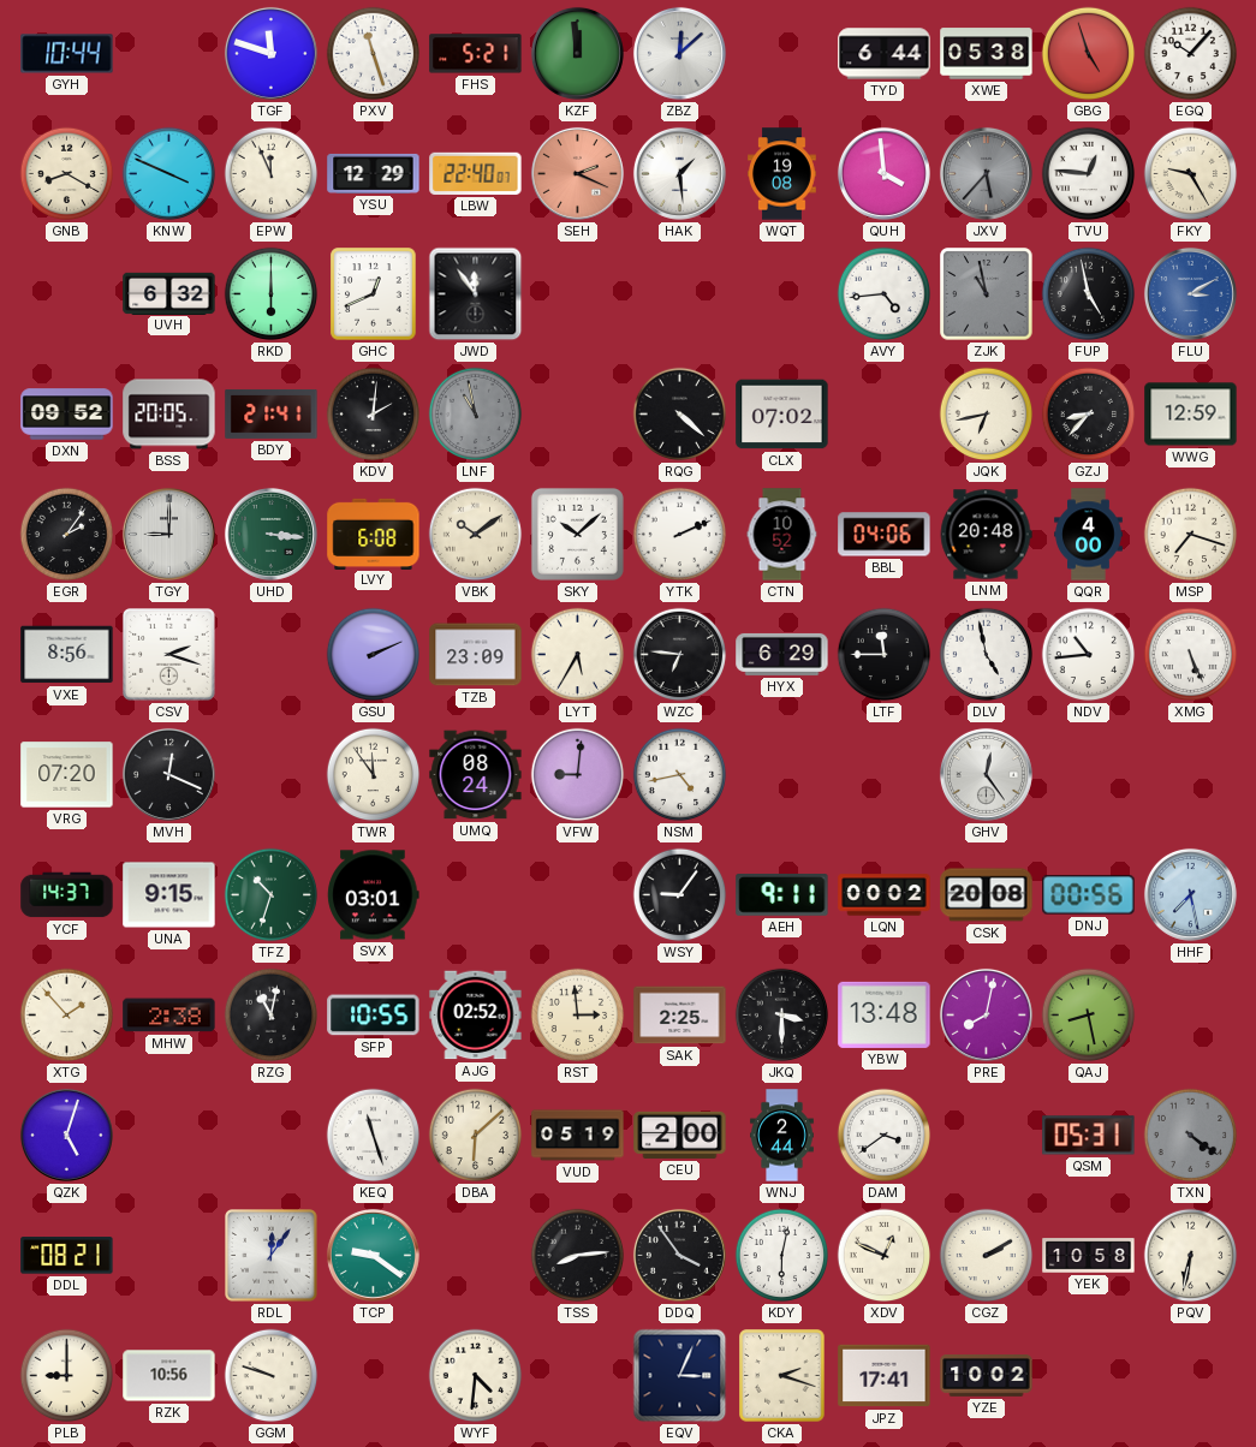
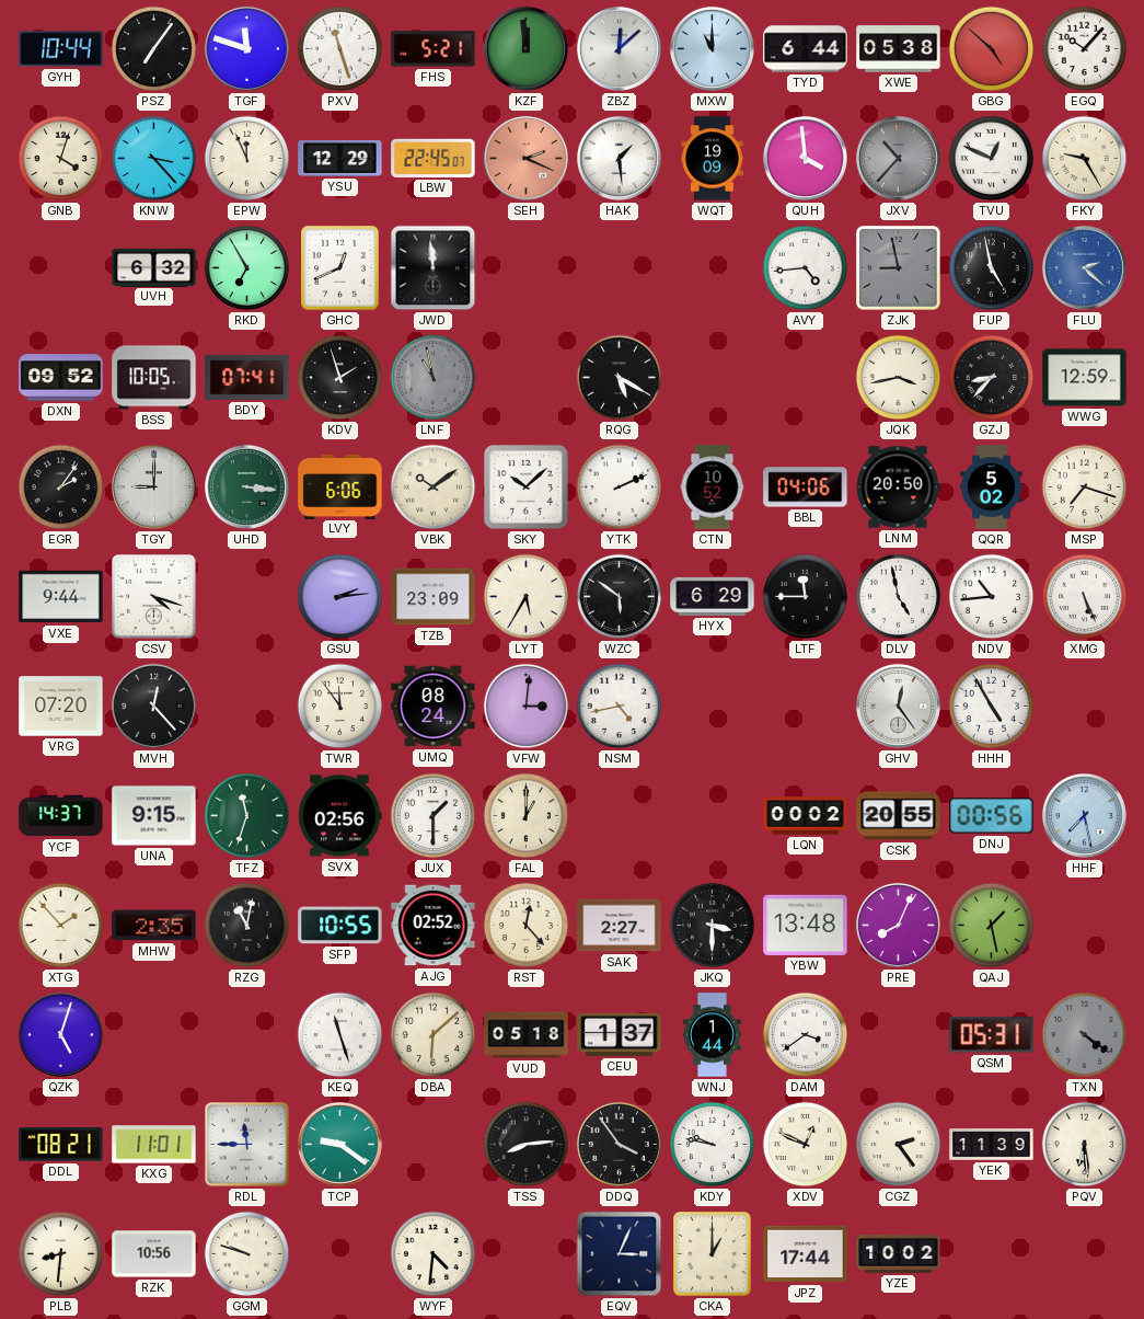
PSZ: none -> 7:06 (154, 49)
MXW: none -> 11:00 (712, 48)
GBG: 4:57 -> 4:52 (992, 49)
GNB: 8:20 -> 4:03 (61, 159)
KNW: 3:49 -> 3:23 (154, 159)
LBW: 22:40 -> 22:45 (434, 158)
WQT: 19:08 -> 19:09 (713, 159)
JXV: 5:37 -> 10:37 (898, 158)
TVU: 12:46 -> 12:49 (992, 159)
RKD: 6:00 -> 6:55 (247, 268)
JWD: 11:54 -> 11:59 (434, 268)
ZJK: 10:58 -> 8:58 (899, 268)
FLU: 3:10 -> 2:22 (1084, 267)
BSS: 20:05 -> 10:05 (154, 378)
BDY: 21:41 -> 07:41 (247, 377)
KDV: 2:01 -> 1:57 (340, 378)
RQG: 4:22 -> 5:20 (620, 378)
CLX: 07:02 -> none (782, 415)
JQK: 6:43 -> 3:43 (899, 378)
LVY: 6:08 -> 6:06 (340, 486)
LNM: 20:48 -> 20:50 (898, 488)
QQR: 4:00 -> 5:02 (992, 488)
VXE: 8:56 -> 9:44 (61, 597)
CSV: 2:18 -> 4:18 (154, 597)
GSU: 2:11 -> 2:14 (340, 597)
WZC: 6:46 -> 5:51 (620, 597)
MVH: 12:19 -> 12:23 (153, 706)
VFW: 9:01 -> 3:01 (527, 707)
HHH: none -> 4:55 (992, 707)
TFZ: 10:33 -> 11:33 (247, 816)
SVX: 03:01 -> 02:56 (340, 816)
JUX: none -> 1:30 (434, 816)
FAL: none -> 1:00 (527, 816)
WSY: 9:06 -> none (680, 895)
AEH: 9:11 -> none (782, 895)
CSK: 20:08 -> 20:55 (899, 816)
MHW: 2:38 -> 2:35 (154, 926)
RST: 2:59 -> 12:23 (527, 926)
SAK: 2:25 -> 2:27 (620, 926)
PRE: 8:02 -> 8:04 (898, 925)
QAJ: 8:28 -> 1:28 (992, 926)
VUD: 05:19 -> 05:18 (527, 1035)
CEU: 2:00 -> 1:37 (620, 1034)
WNJ: 2:44 -> 1:44 (713, 1035)
KXG: none -> 11:01 (154, 1145)
RDL: 12:06 -> 11:45 (247, 1145)
KDY: 6:02 -> 9:47 (713, 1145)
CGZ: 2:10 -> 2:24 (899, 1145)
YEK: 10:58 -> 11:39 (992, 1145)
PQV: 6:32 -> 6:29 (1085, 1145)
PLB: 9:00 -> 8:31 (61, 1254)
CKA: 2:18 -> 1:00 (713, 1254)
JPZ: 17:41 -> 17:44 (806, 1254)
